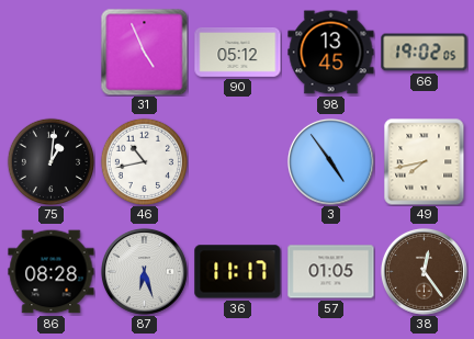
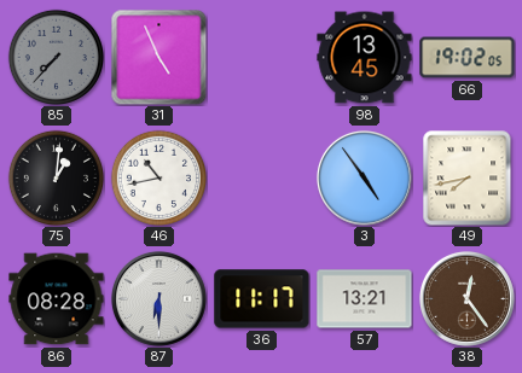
85: none -> 7:37 (56, 57)
90: 05:12 -> none (238, 53)
87: 6:27 -> 6:30 (158, 298)
57: 01:05 -> 13:21 (365, 299)
